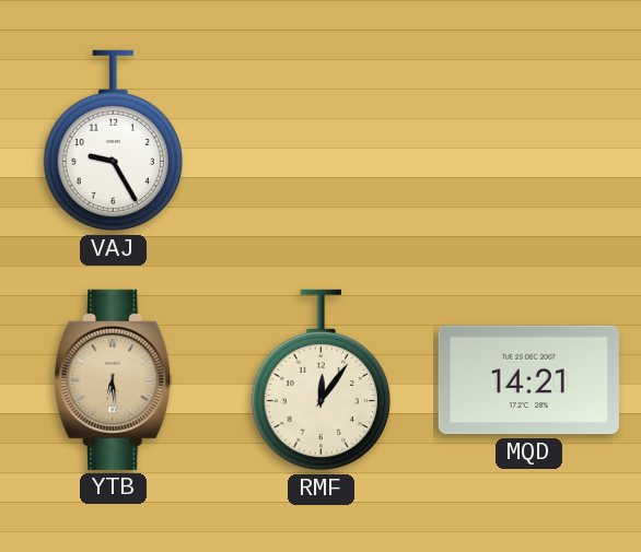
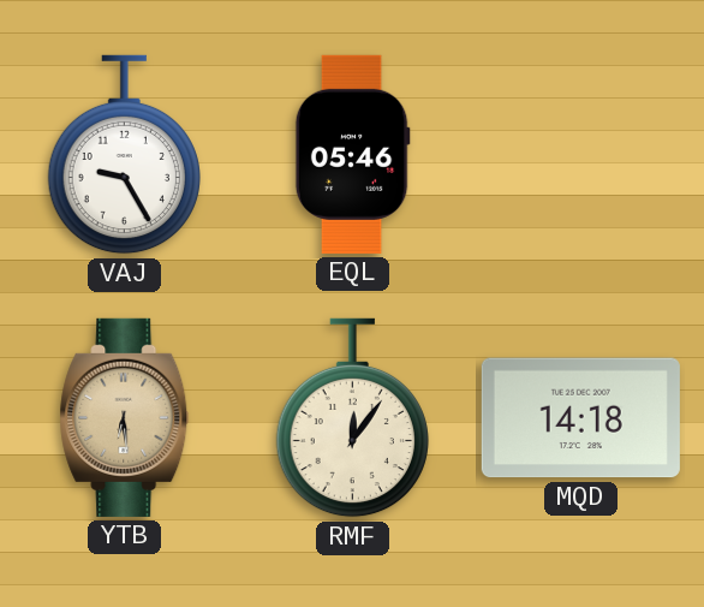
EQL: none -> 05:46 (352, 154)
MQD: 14:21 -> 14:18 (580, 418)
